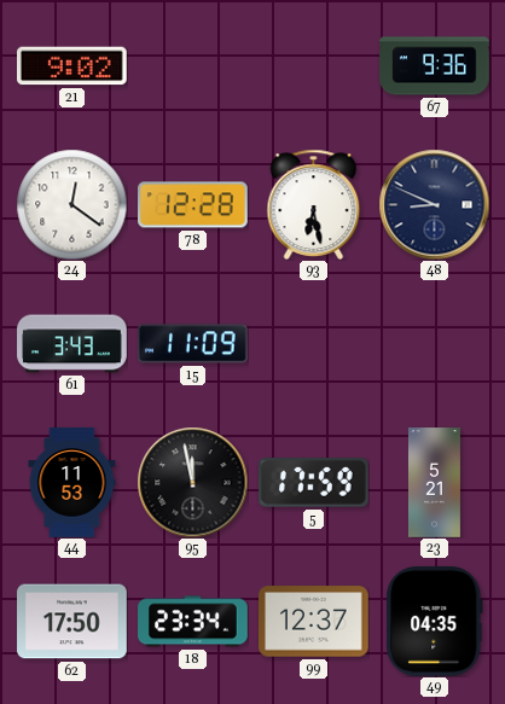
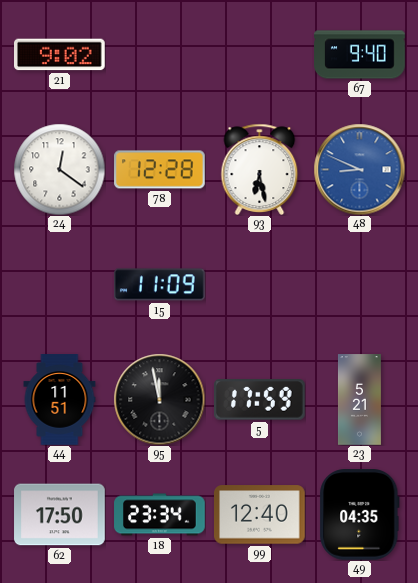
67: 9:36 -> 9:40 (360, 55)
48 dial: navy -> blue (359, 169)
61: 3:43 -> none (72, 344)
44: 11:53 -> 11:51 (60, 400)
99: 12:37 -> 12:40 (260, 515)
